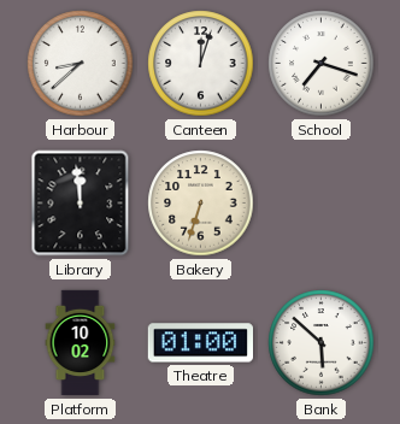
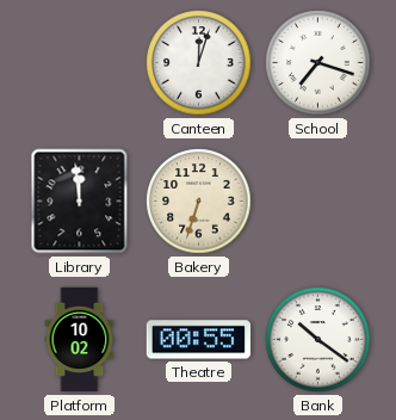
Harbour: 8:38 -> none (81, 64)
Theatre: 01:00 -> 00:55 (198, 340)
Bank: 5:52 -> 10:21 (318, 340)
